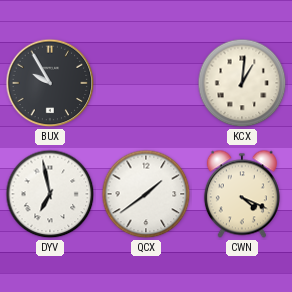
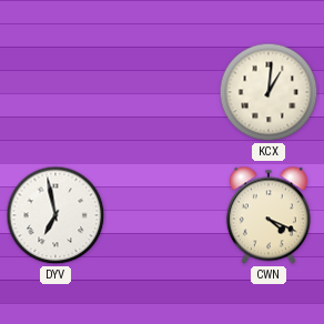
BUX: 9:55 -> none (50, 83)
QCX: 1:39 -> none (146, 194)
